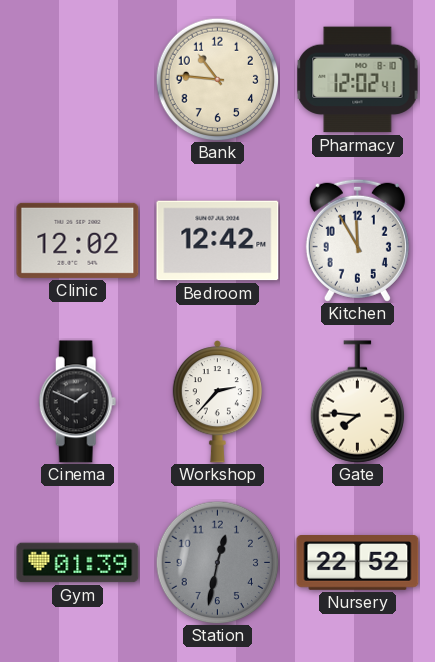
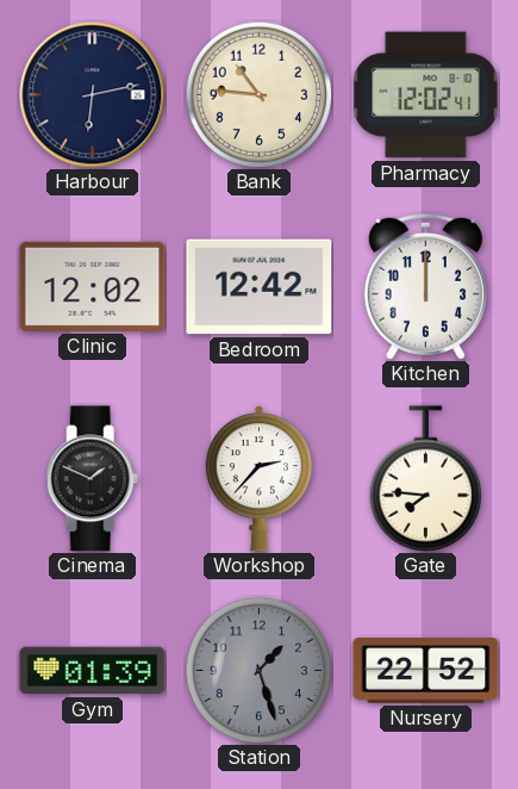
Harbour: none -> 6:13 (93, 95)
Kitchen: 11:55 -> 12:00 (425, 286)
Station: 12:32 -> 1:27 (258, 670)
